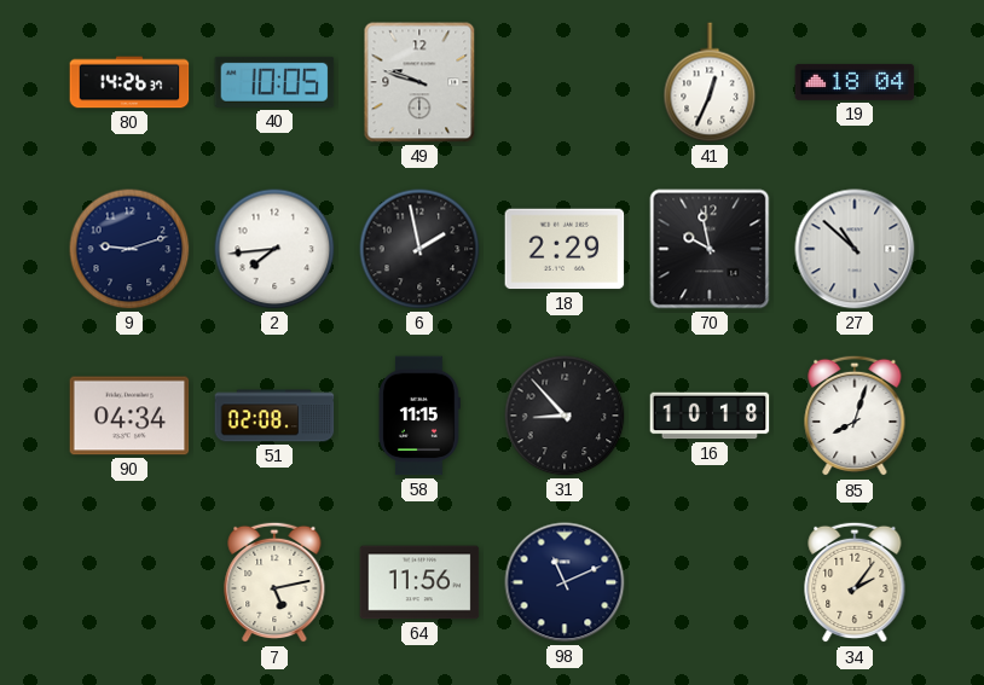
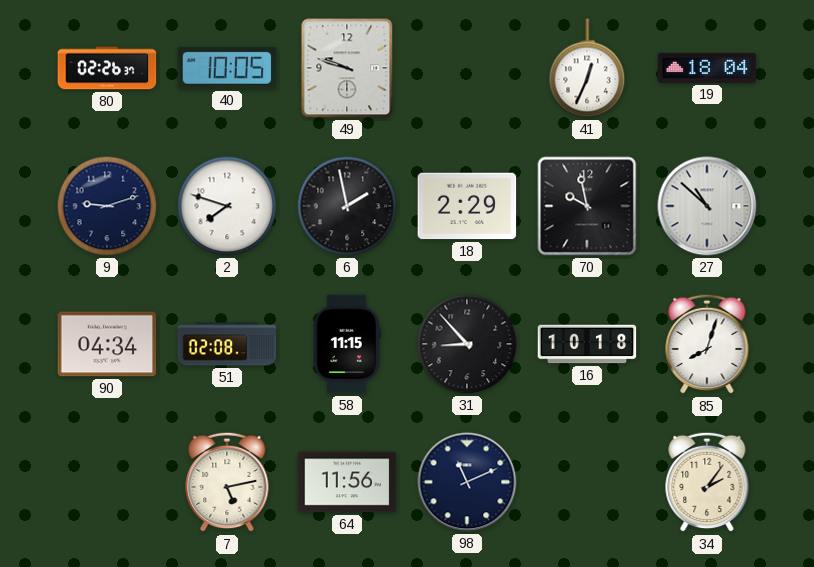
80: 14:26 -> 02:26 (107, 68)
2: 7:44 -> 7:48 (227, 206)
